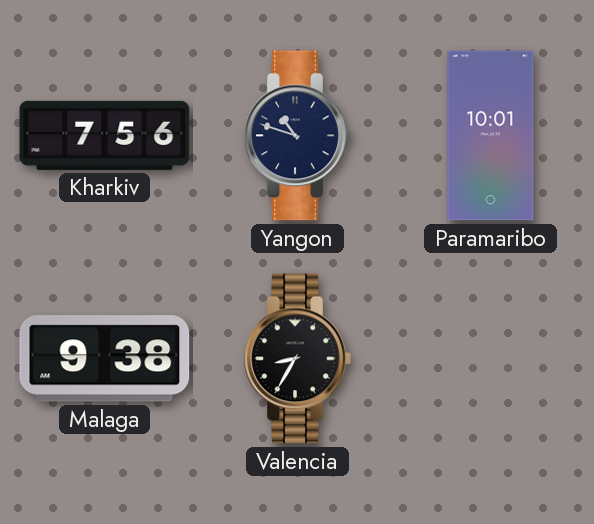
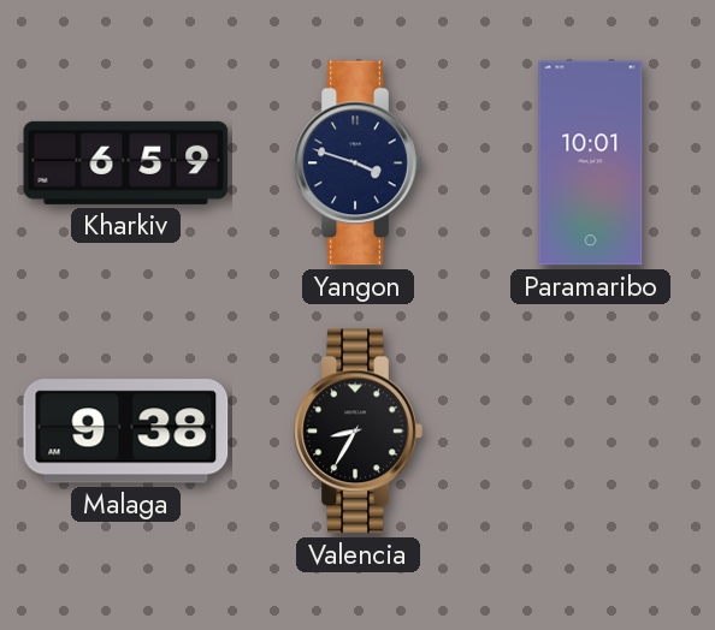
Kharkiv: 7:56 -> 6:59 (126, 162)
Yangon: 10:48 -> 3:48 (357, 164)
